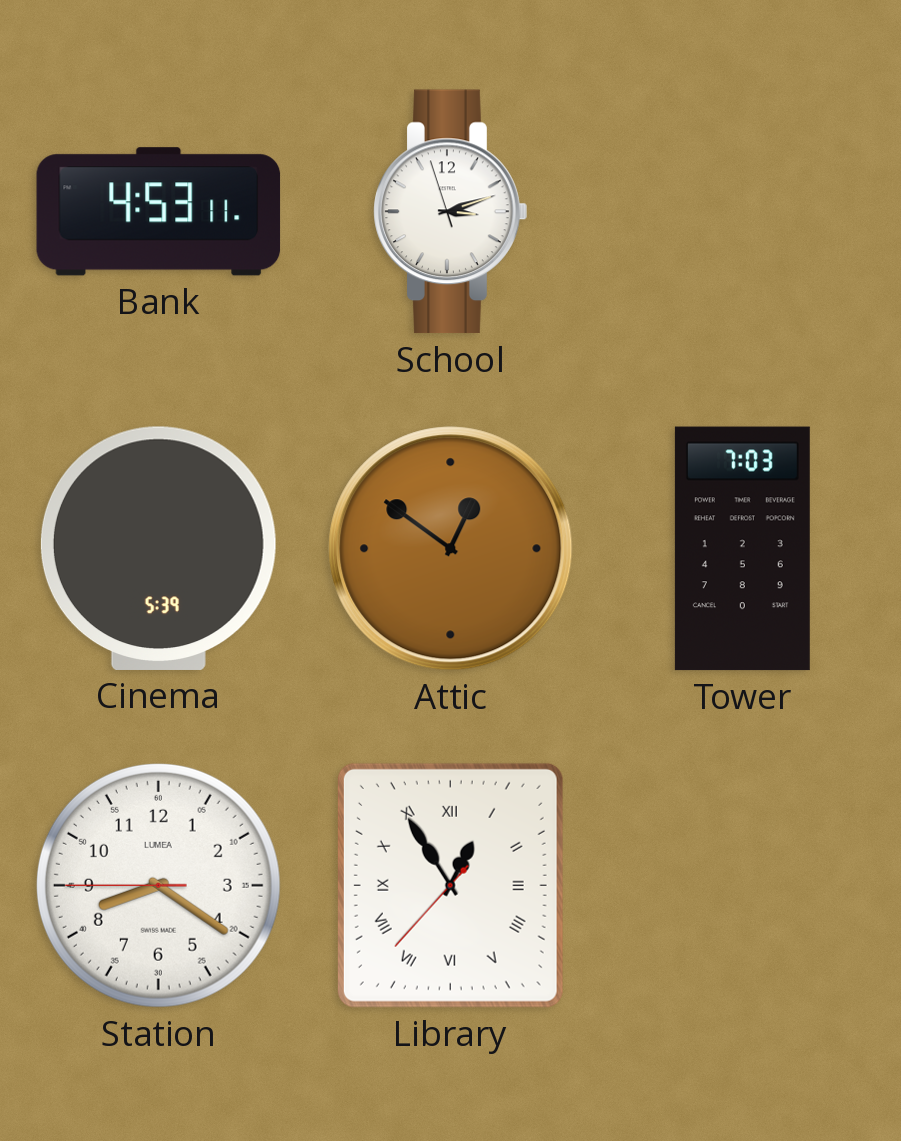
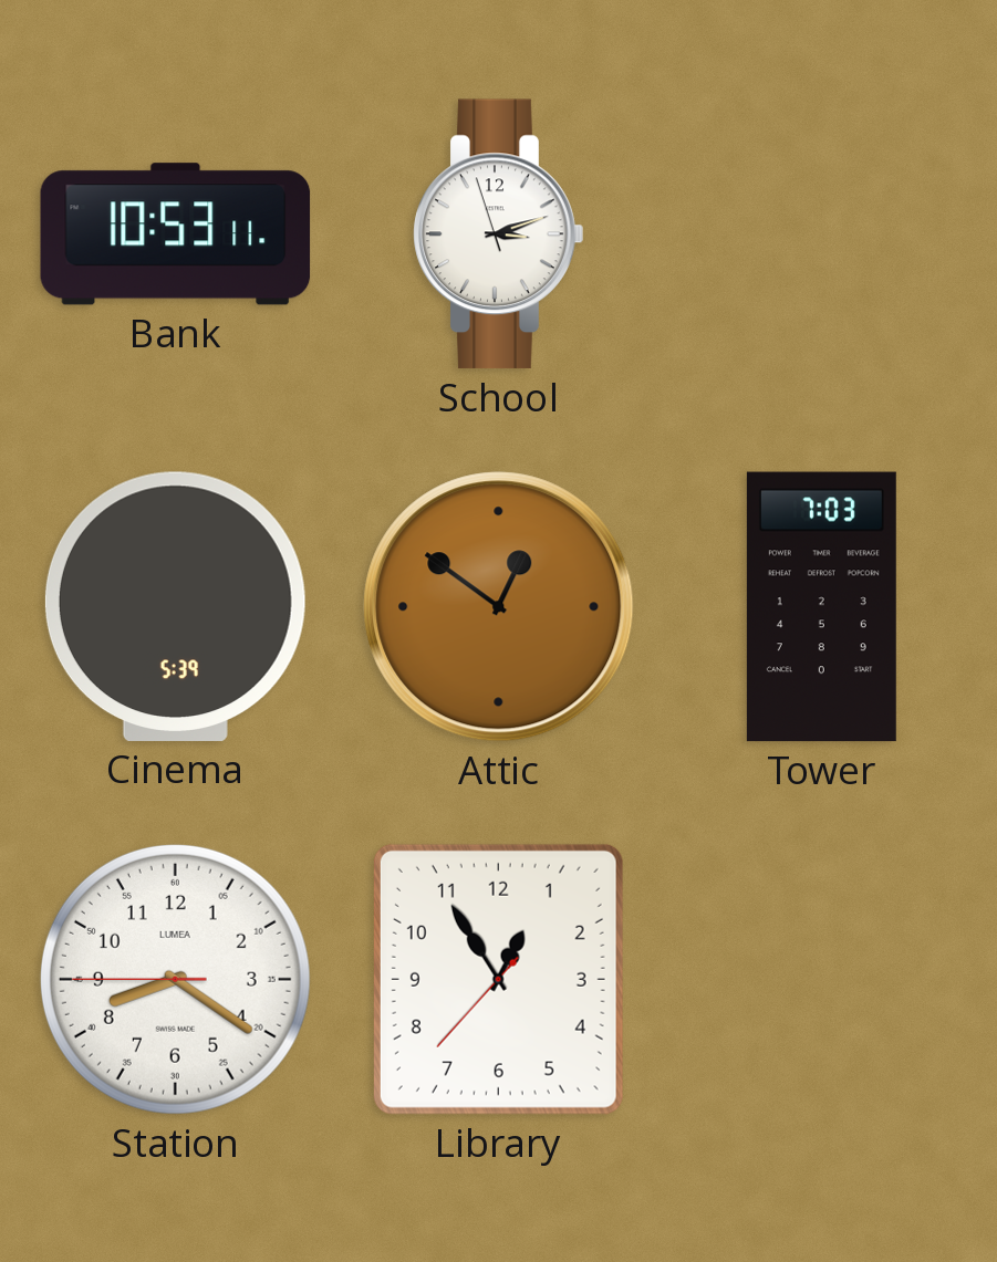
Bank: 4:53 -> 10:53 (176, 234)
Library numerals: Roman -> Arabic (498, 979)
